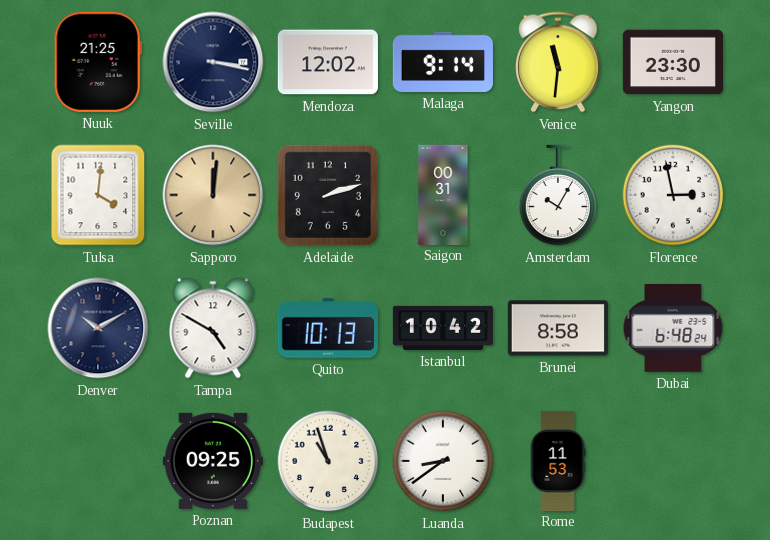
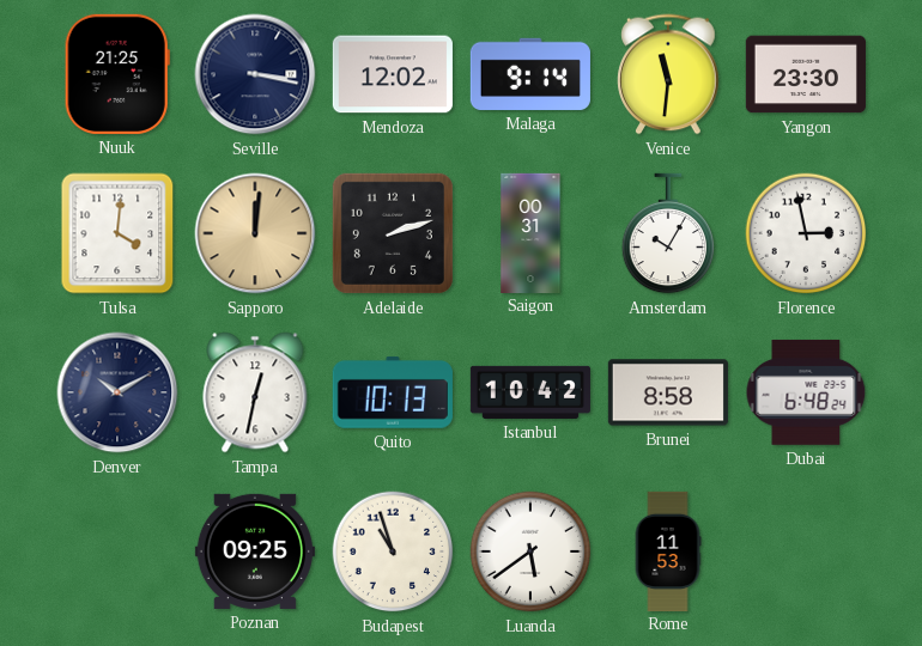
Tampa: 4:50 -> 12:32 (255, 392)
Luanda: 8:39 -> 5:39 (530, 551)
